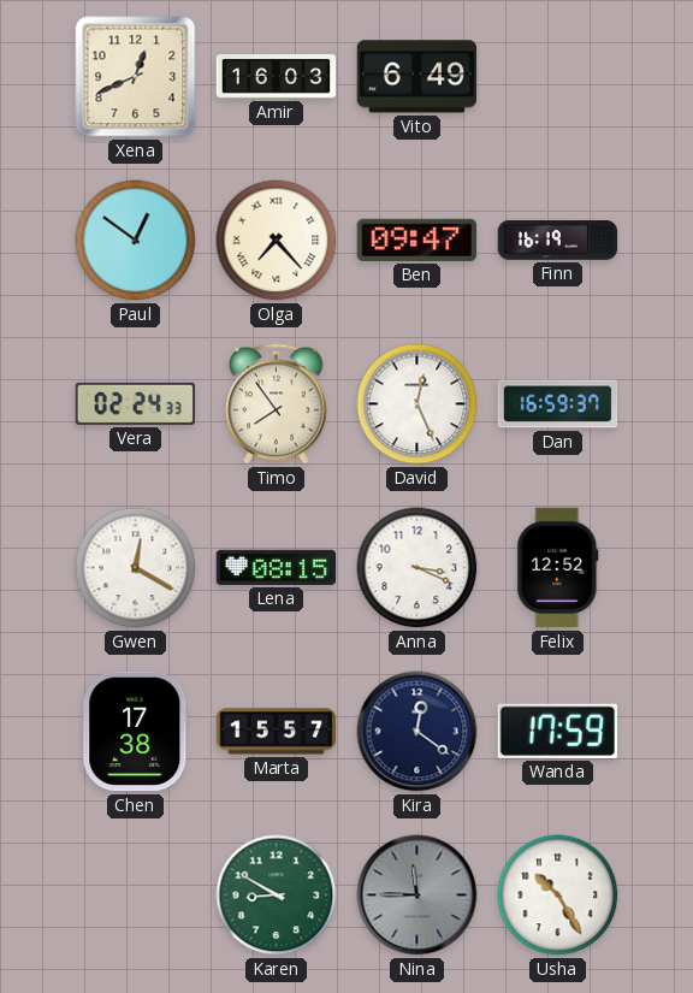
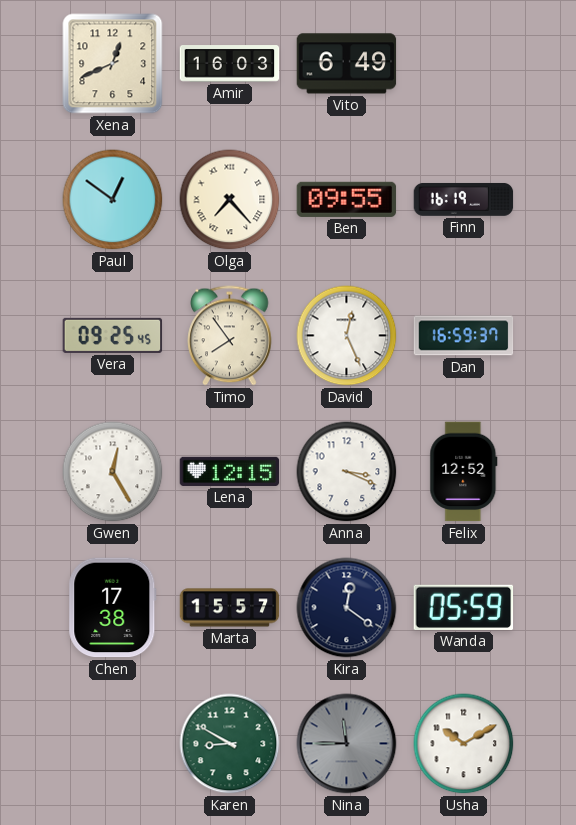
Ben: 09:47 -> 09:55 (347, 199)
Vera: 02:24 -> 09:25 (113, 335)
Gwen: 12:20 -> 12:25 (113, 472)
Lena: 08:15 -> 12:15 (230, 471)
Wanda: 17:59 -> 05:59 (464, 607)
Usha: 10:25 -> 10:10 (464, 744)
